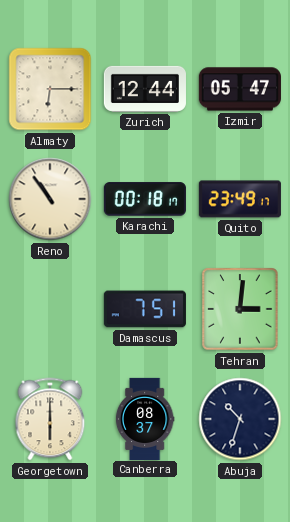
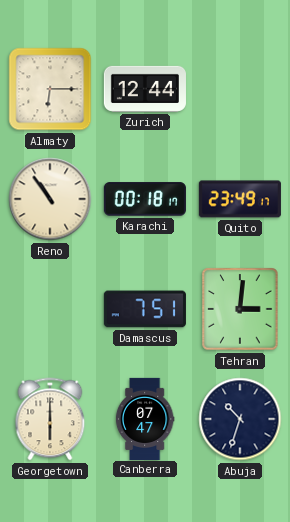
Izmir: 05:47 -> none (240, 89)
Canberra: 08:37 -> 07:47 (145, 418)
